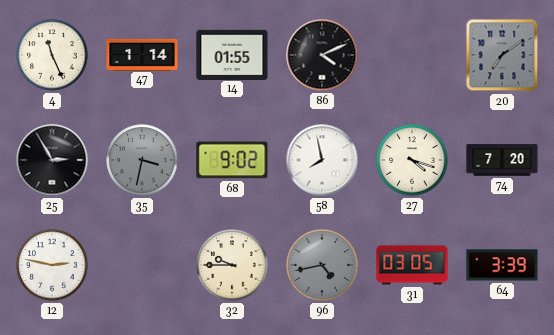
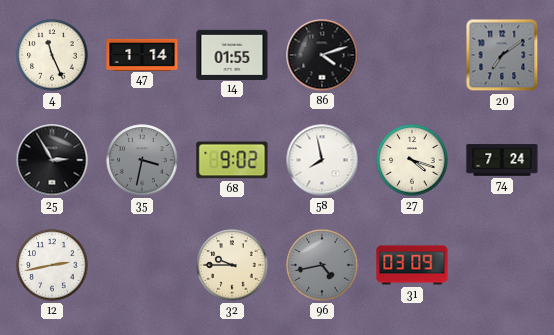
86: 4:11 -> 4:12 (322, 55)
74: 7:20 -> 7:24 (502, 160)
12: 2:47 -> 2:43 (52, 265)
31: 03:05 -> 03:09 (412, 265)
64: 3:39 -> none (502, 265)
